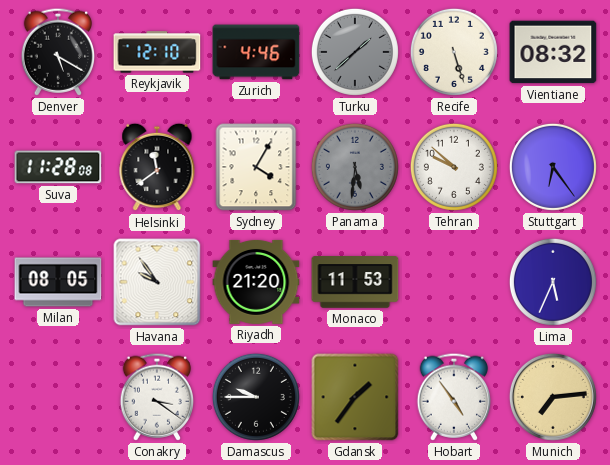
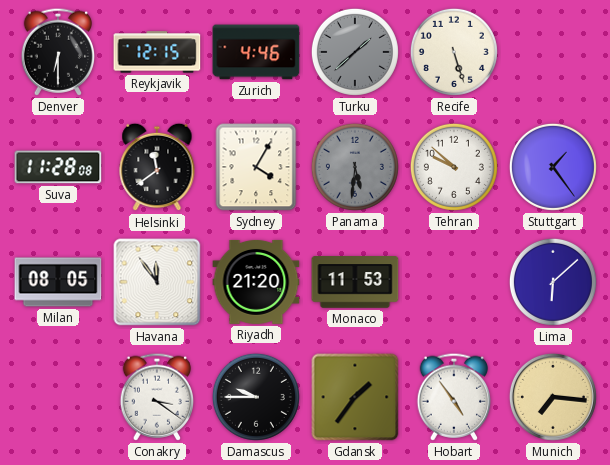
Denver: 5:20 -> 6:30 (57, 52)
Reykjavik: 12:10 -> 12:15 (157, 52)
Vientiane: 08:32 -> none (553, 52)
Stuttgart: 6:24 -> 1:24 (553, 167)
Havana: 9:54 -> 11:54 (157, 282)
Lima: 5:34 -> 6:08 (553, 282)
Munich: 7:14 -> 7:16 (553, 397)
